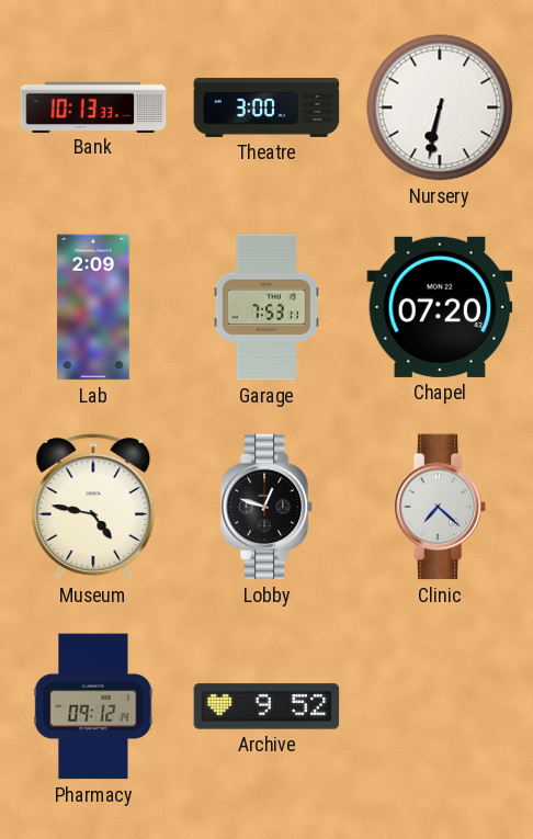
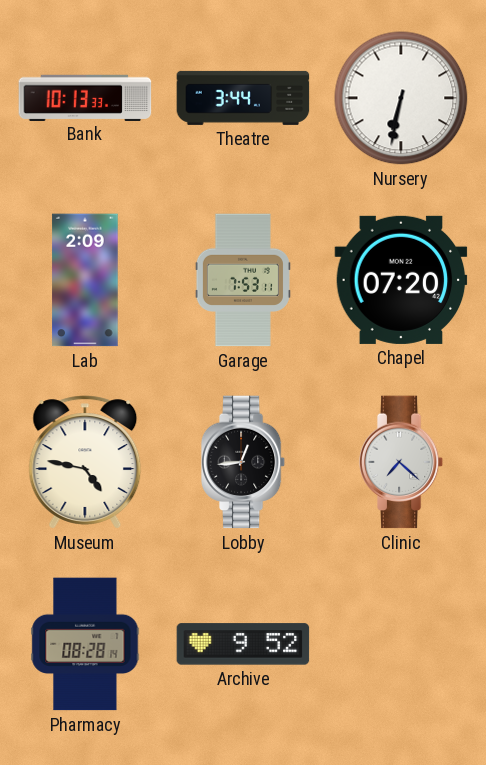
Theatre: 3:00 -> 3:44 (243, 98)
Lobby: 12:48 -> 12:44 (243, 462)
Pharmacy: 09:12 -> 08:28 (85, 644)
